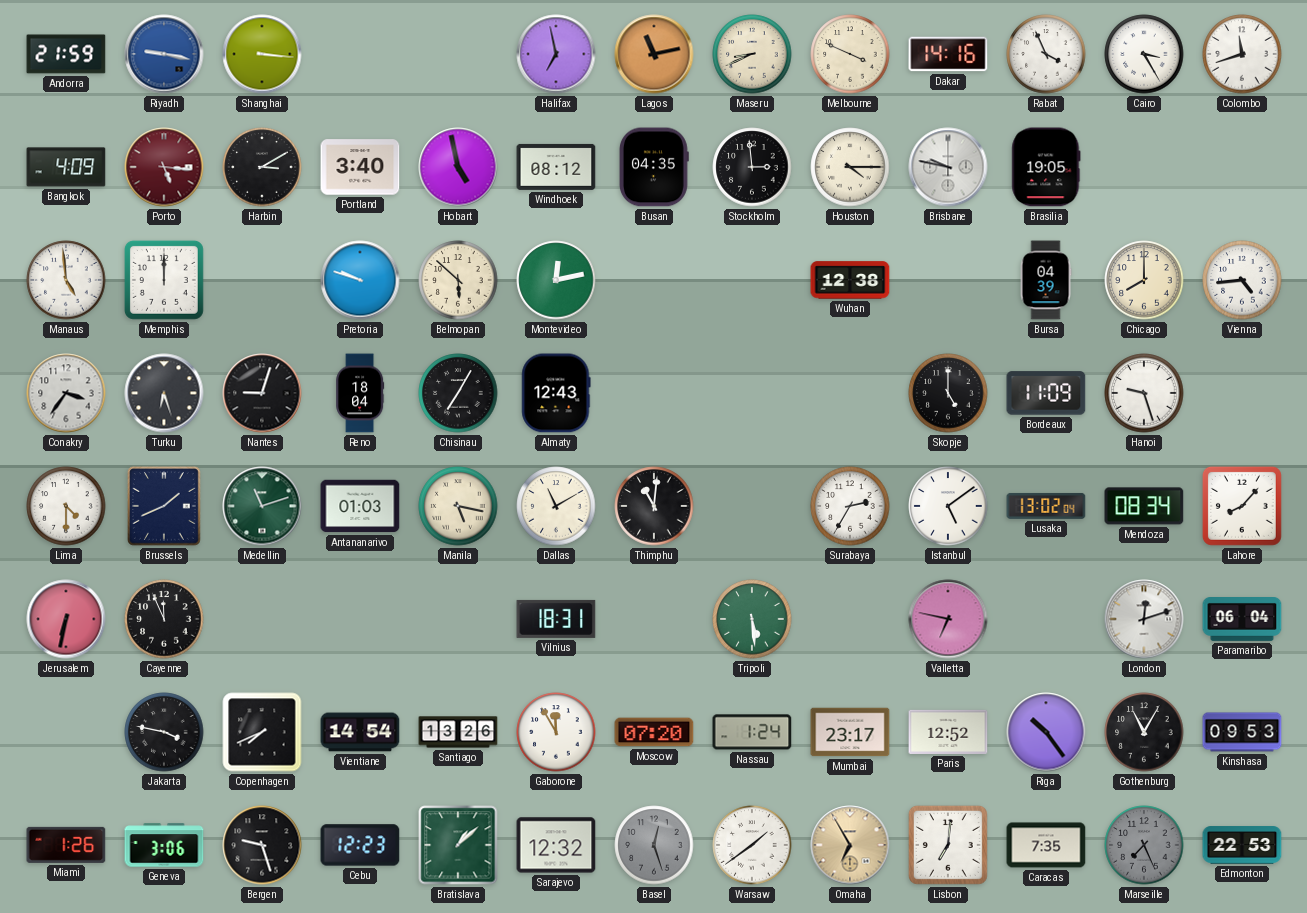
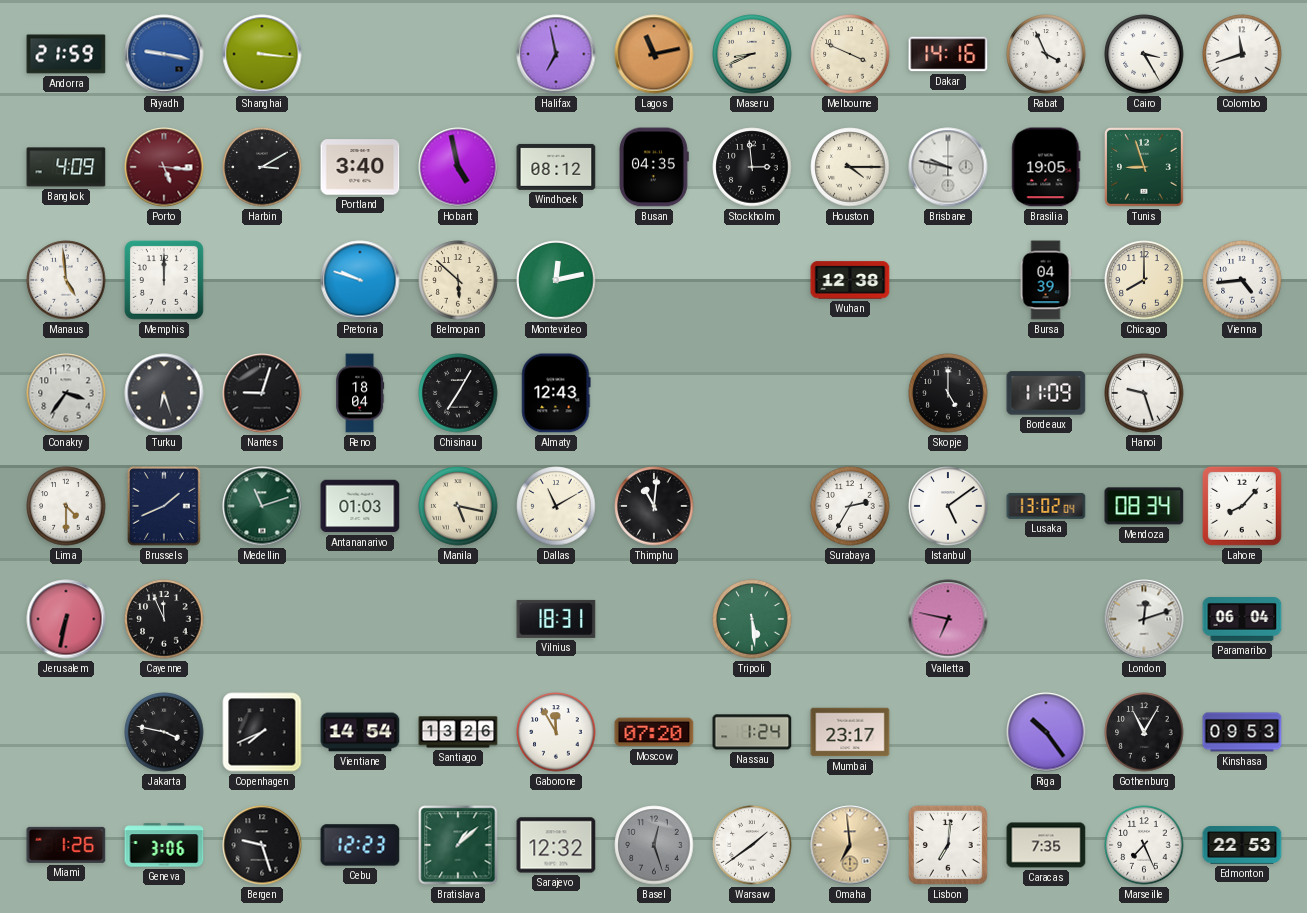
Tunis: none -> 8:57 (1145, 168)
Paris: 12:52 -> none (948, 732)
Omaha: 6:55 -> 6:59 (850, 845)
Marseille dial: grey -> white (1144, 845)
